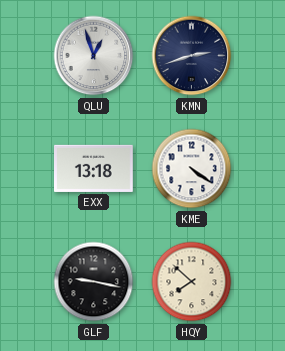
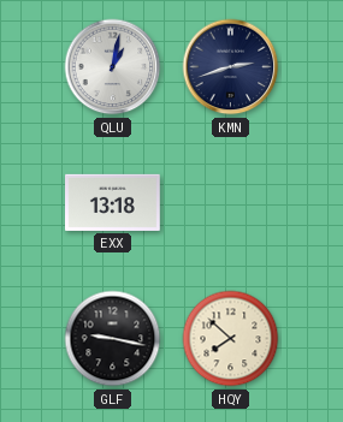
QLU: 12:57 -> 1:02 (113, 67)
KME: 4:21 -> none (192, 169)
